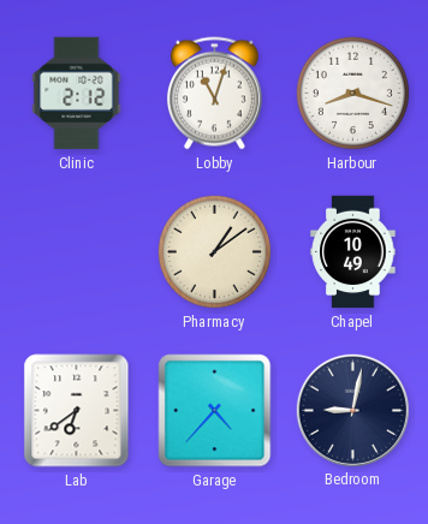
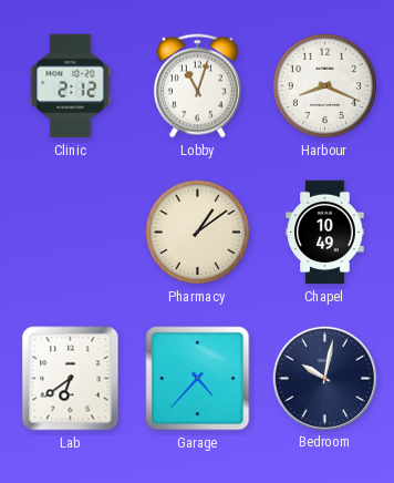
Harbour: 8:18 -> 8:19 (324, 85)
Bedroom: 9:02 -> 10:02 (324, 378)
